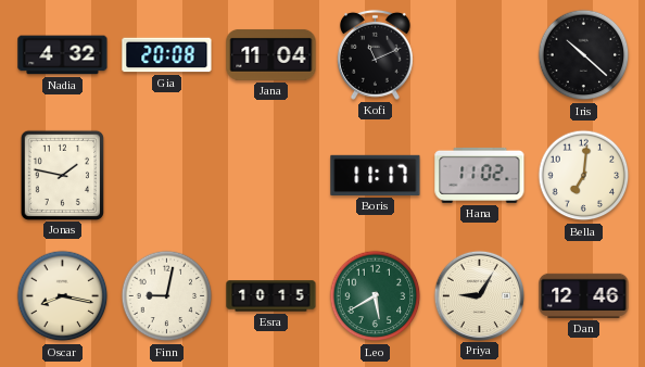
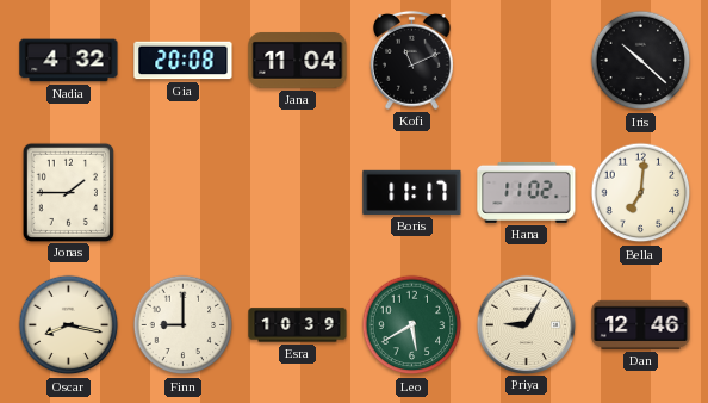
Jonas: 1:47 -> 1:45 (68, 192)
Finn: 9:02 -> 9:00 (184, 325)
Esra: 10:15 -> 10:39 (298, 325)
